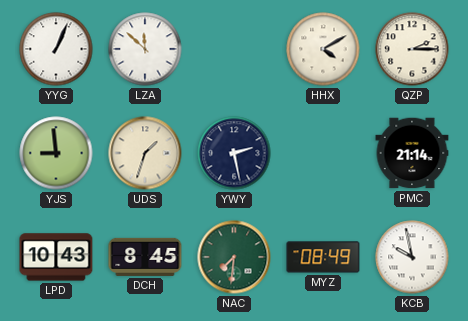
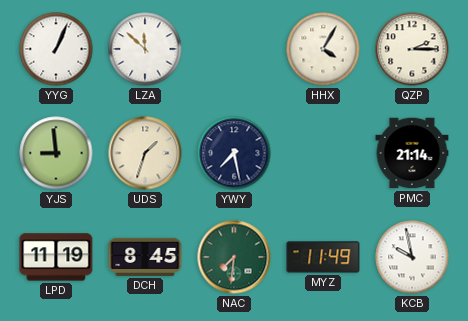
HHX: 4:10 -> 4:05 (323, 49)
YWY: 2:28 -> 7:28 (234, 153)
LPD: 10:43 -> 11:19 (56, 257)
MYZ: 08:49 -> 11:49 (323, 257)
